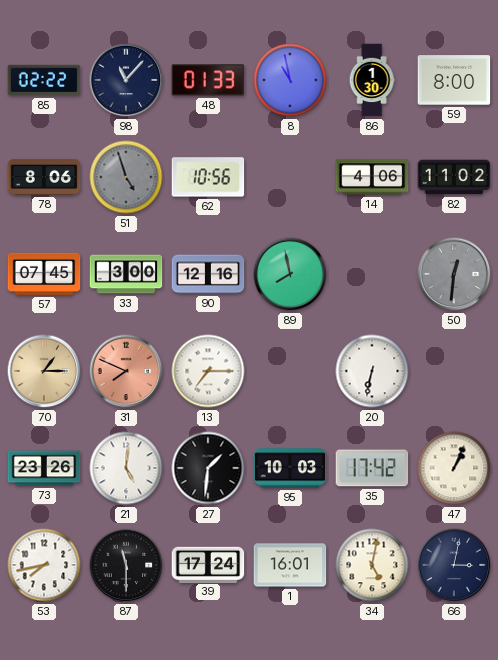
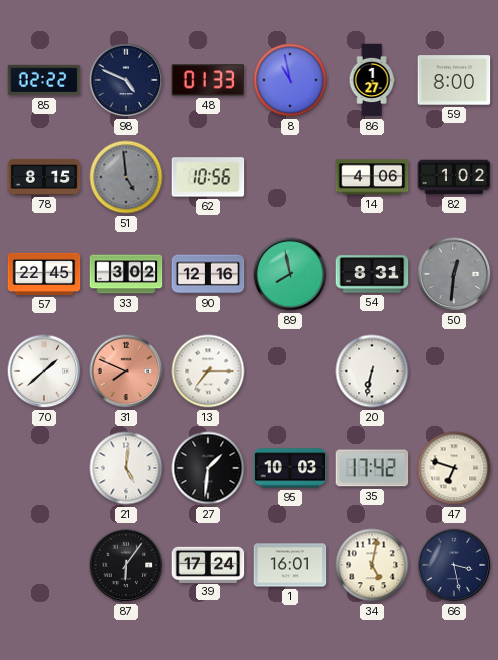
98: 11:07 -> 4:49 (126, 80)
86: 1:30 -> 1:27 (372, 80)
78: 8:06 -> 8:15 (44, 178)
51: 4:57 -> 4:59 (126, 177)
82: 11:02 -> 1:02 (454, 177)
57: 07:45 -> 22:45 (44, 274)
33: 3:00 -> 3:02 (126, 274)
54: none -> 8:31 (372, 274)
70: 1:15 -> 1:38 (44, 371)
70 dial: champagne -> white (44, 371)
73: 23:26 -> none (44, 468)
47: 1:04 -> 6:48 (454, 468)
53: 7:43 -> none (44, 565)
87: 11:30 -> 6:06 (126, 565)
66: 3:02 -> 3:28 (454, 565)
